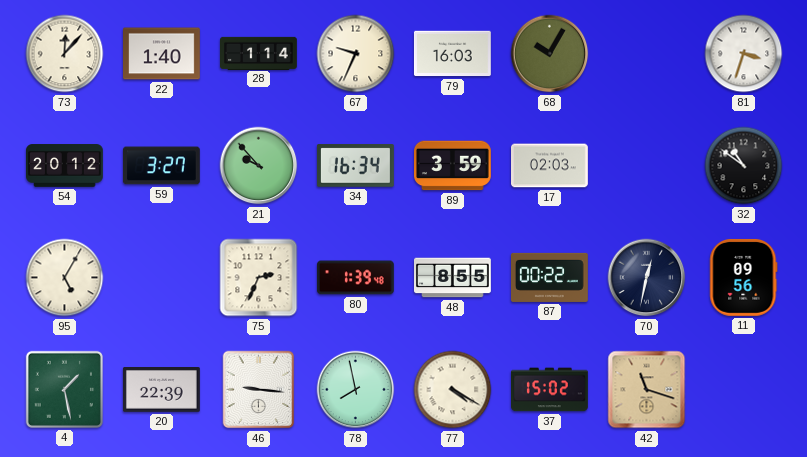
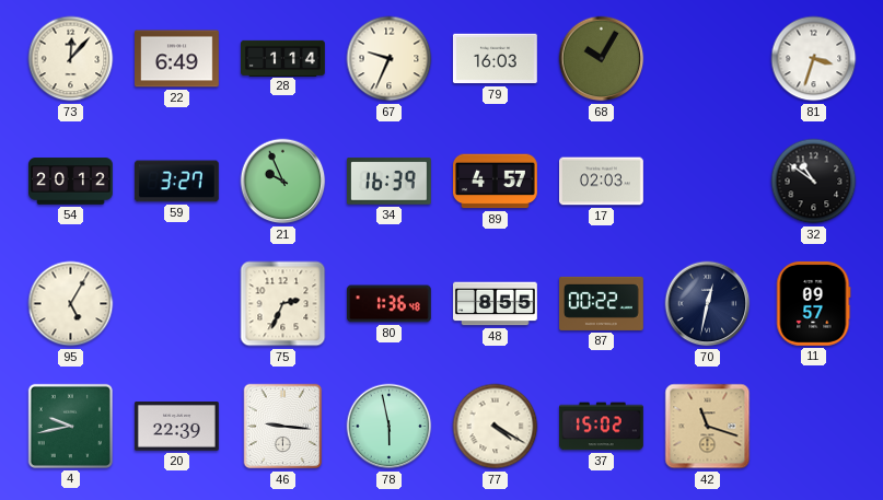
22: 1:40 -> 6:49 (177, 59)
21: 9:53 -> 9:56 (283, 182)
34: 16:34 -> 16:39 (388, 182)
89: 3:59 -> 4:57 (496, 182)
80: 1:39 -> 1:36 (388, 304)
11: 09:56 -> 09:57 (814, 303)
4: 1:28 -> 9:43 (70, 426)
78: 7:58 -> 5:58 (390, 427)
